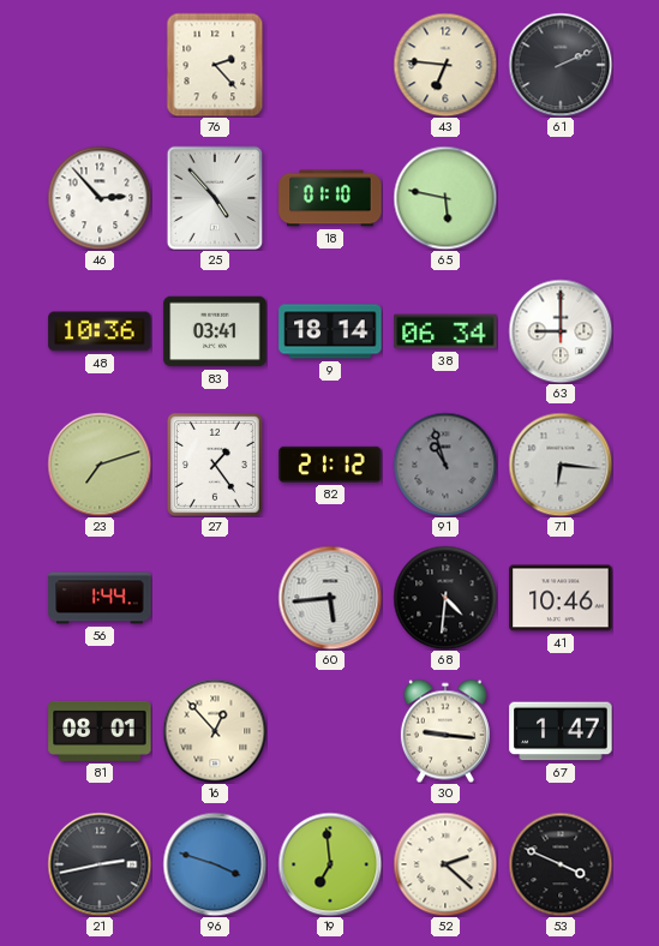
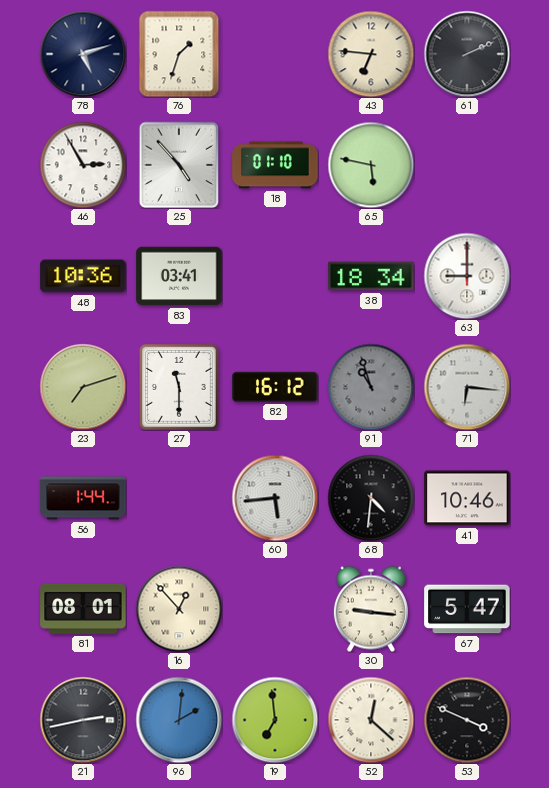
78: none -> 5:12 (83, 54)
76: 2:23 -> 1:33 (179, 54)
46: 2:53 -> 2:55 (83, 165)
9: 18:14 -> none (330, 331)
38: 06:34 -> 18:34 (371, 276)
27: 1:24 -> 11:30 (179, 387)
82: 21:12 -> 16:12 (275, 387)
67: 1:47 -> 5:47 (467, 609)
96: 3:48 -> 2:01 (179, 720)
52: 2:22 -> 12:22 (371, 720)
